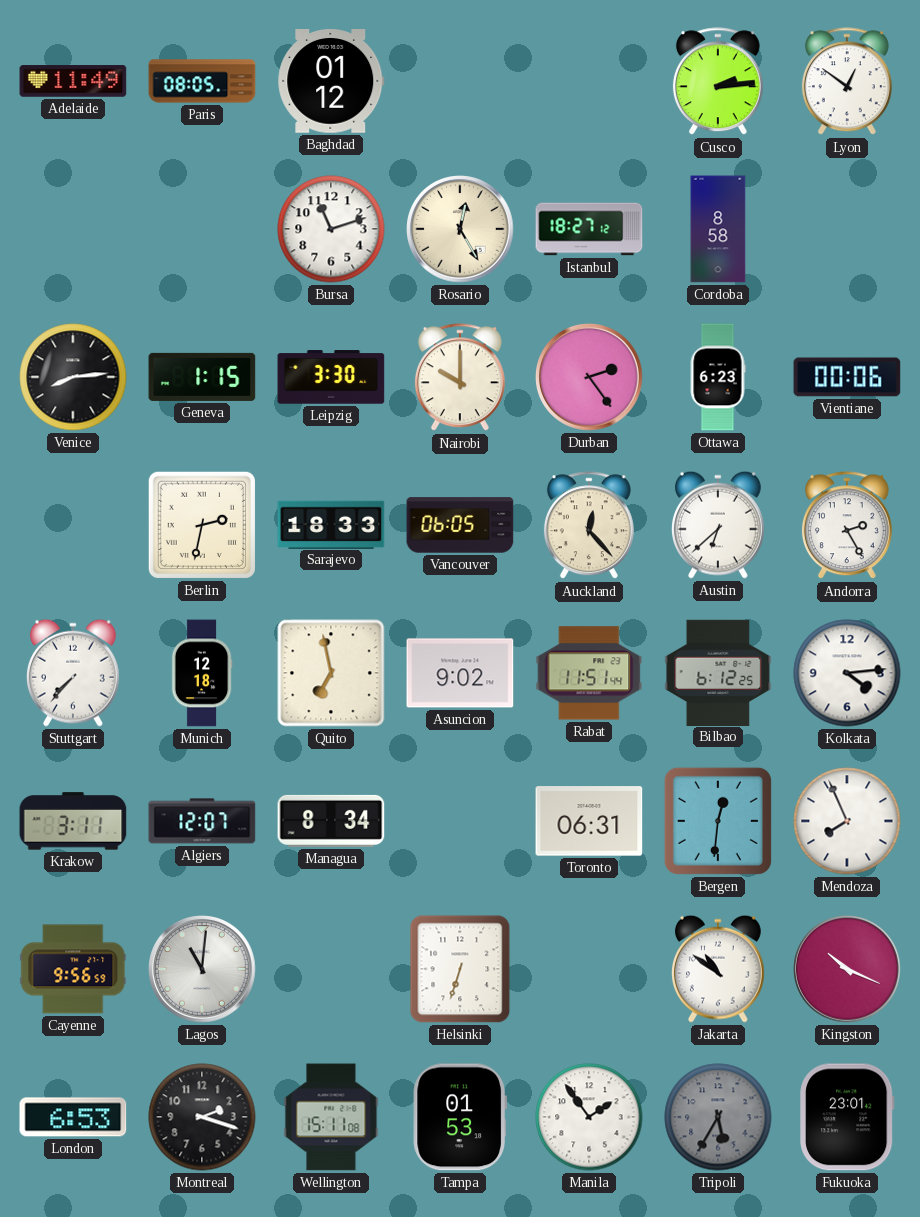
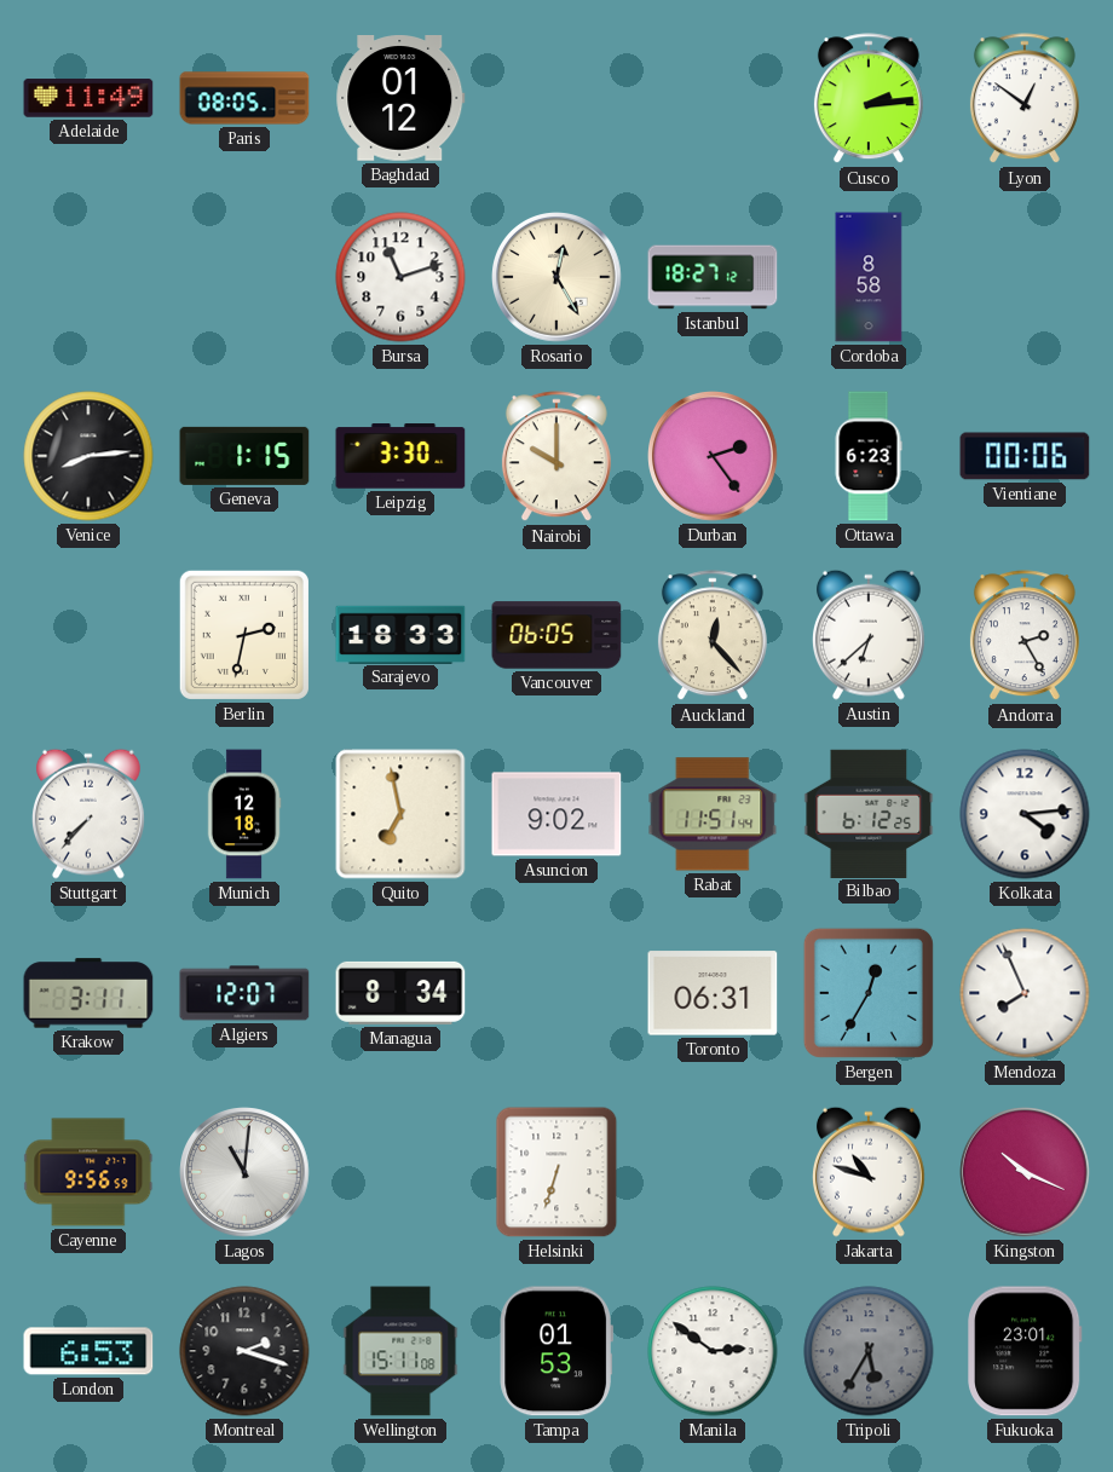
Bergen: 12:31 -> 12:35 (869, 993)
Jakarta: 10:51 -> 10:48 (869, 1172)
Manila: 1:54 -> 2:51 (713, 1351)
